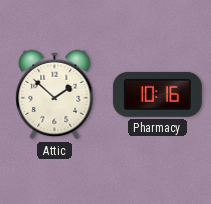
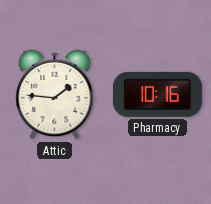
Attic: 1:52 -> 1:46 (55, 95)
